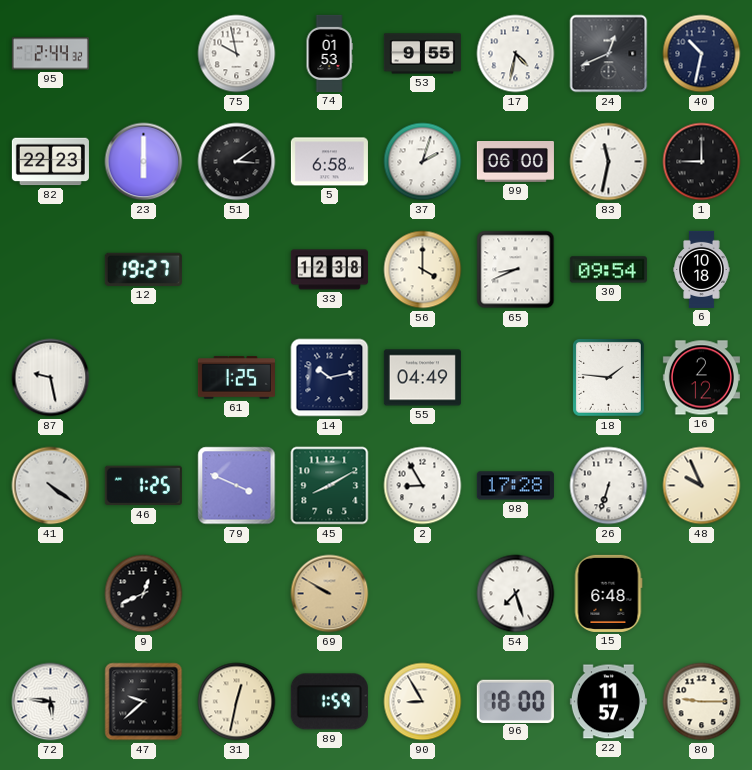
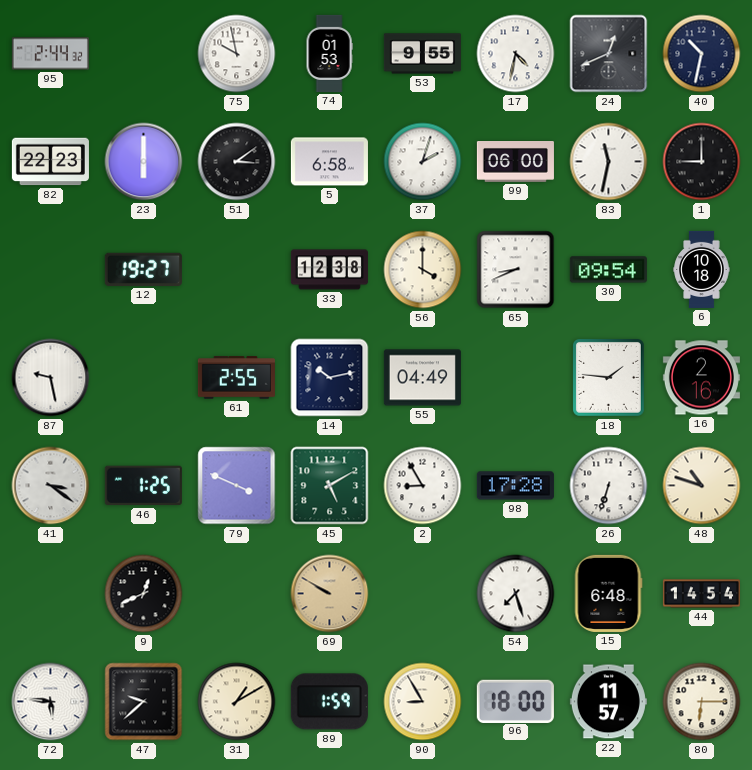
61: 1:25 -> 2:55 (236, 378)
16: 2:12 -> 2:16 (701, 378)
41: 4:21 -> 3:21 (51, 486)
45: 8:10 -> 5:10 (330, 486)
48: 9:56 -> 10:48 (702, 486)
44: none -> 14:54 (701, 594)
31: 12:32 -> 1:10 (237, 702)
80: 9:15 -> 6:15 (702, 702)
